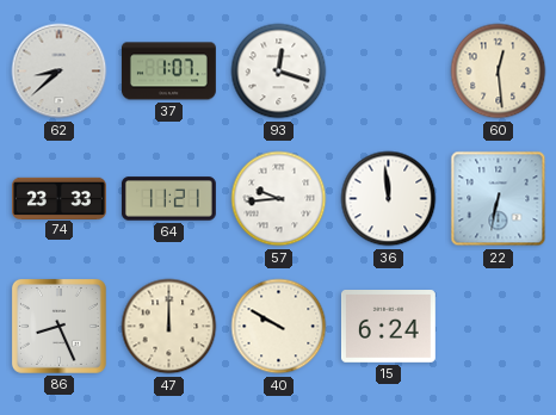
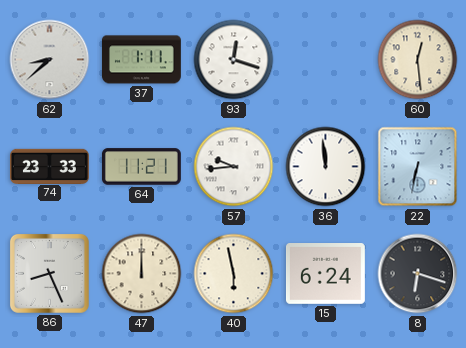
37: 1:07 -> 1:11 (141, 60)
40: 9:50 -> 5:58 (234, 274)
8: none -> 6:18 (418, 274)
